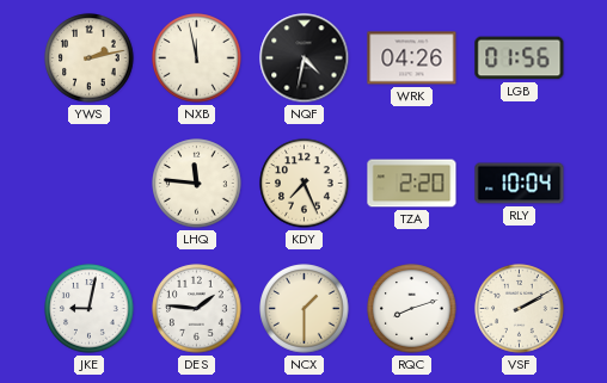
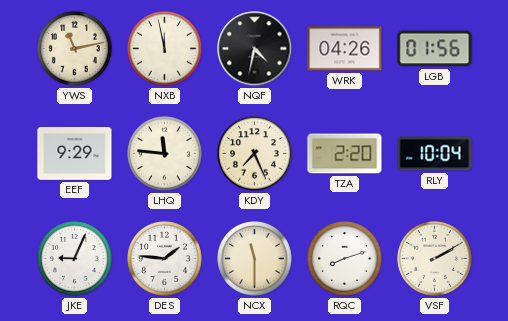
YWS: 2:13 -> 11:13 (75, 49)
EEF: none -> 9:29 (75, 154)
JKE: 9:02 -> 9:04 (75, 259)
NCX: 1:30 -> 11:30 (255, 259)
